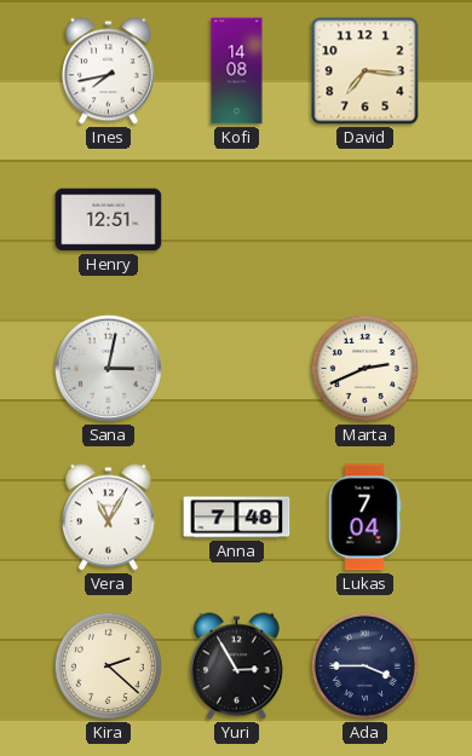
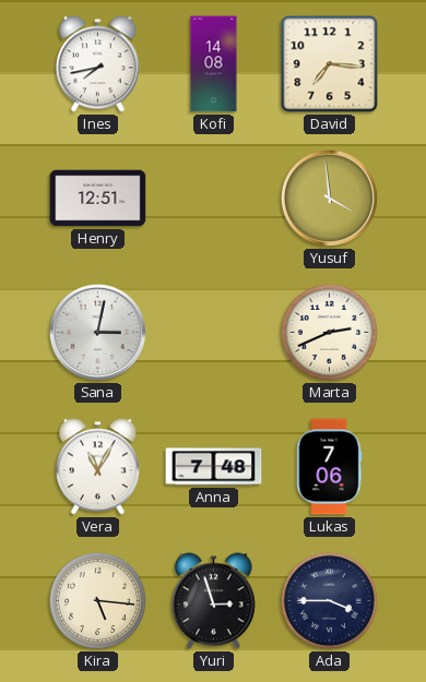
Yusuf: none -> 3:59 (329, 198)
Lukas: 7:04 -> 7:06 (329, 467)
Kira: 2:22 -> 5:16 (97, 600)
Yuri: 2:55 -> 2:57 (214, 601)
